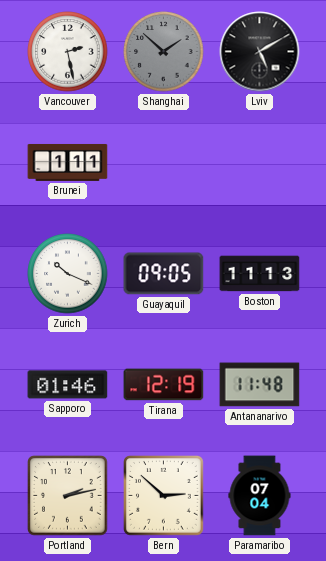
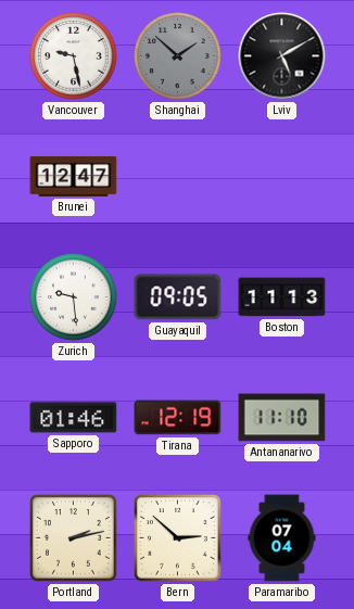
Vancouver: 2:28 -> 9:28 (74, 56)
Brunei: 1:11 -> 12:47 (74, 176)
Zurich: 10:19 -> 9:29 (74, 297)
Antananarivo: 11:48 -> 11:10 (282, 418)
